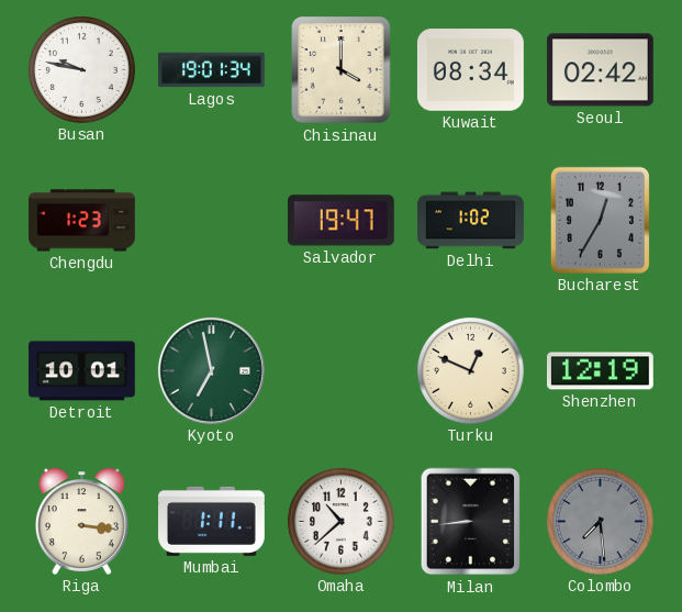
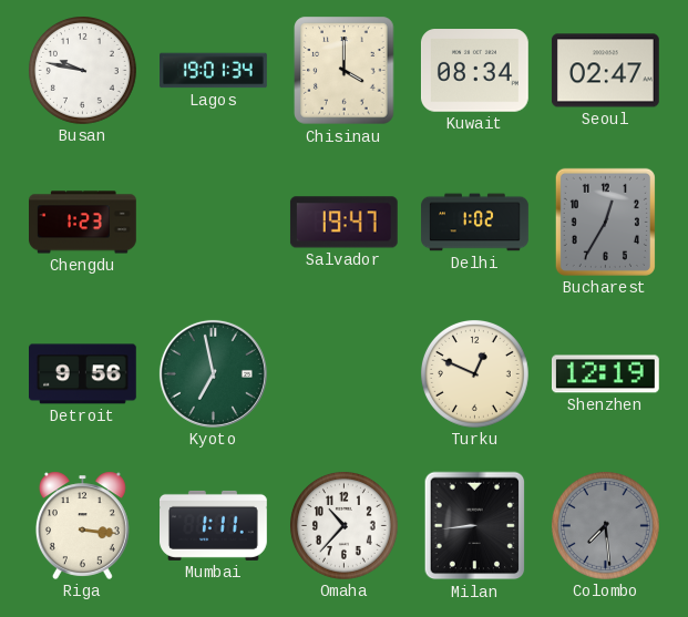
Seoul: 02:42 -> 02:47 (605, 71)
Detroit: 10:01 -> 9:56 (83, 374)
Omaha: 10:38 -> 10:37 (343, 525)
